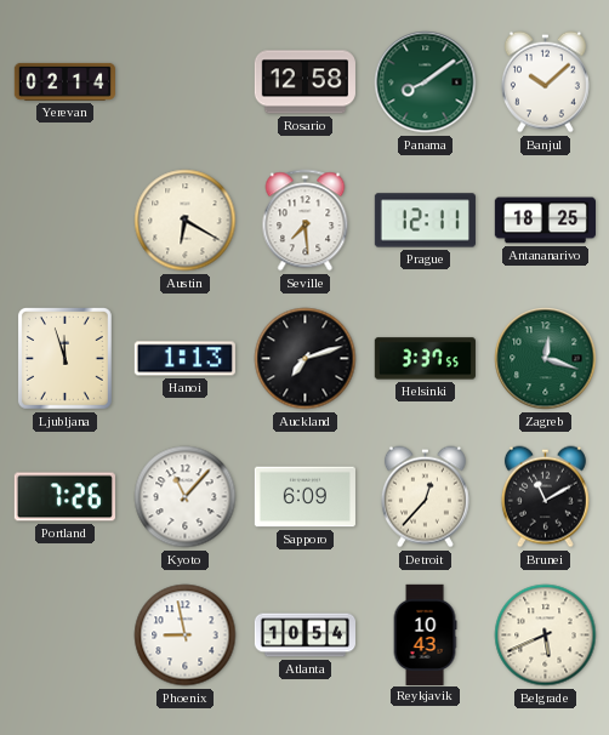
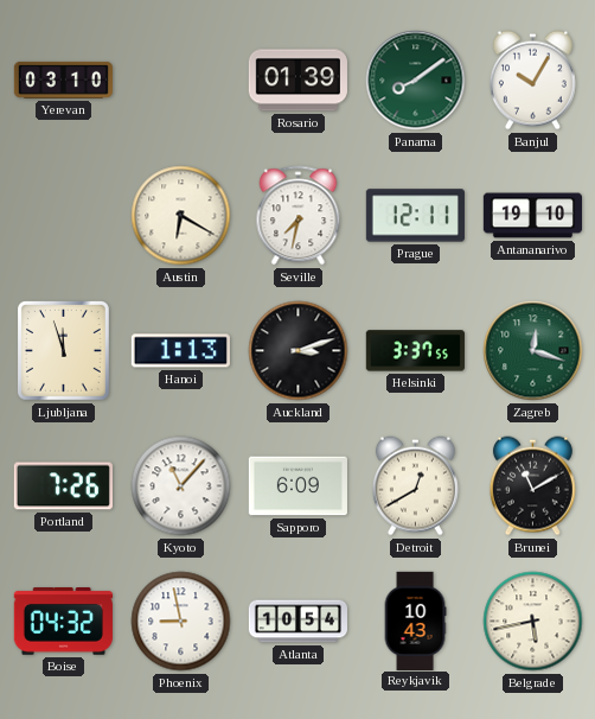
Yerevan: 02:14 -> 03:10 (63, 79)
Rosario: 12:58 -> 01:39 (297, 81)
Banjul: 10:08 -> 10:05 (532, 81)
Seville: 7:29 -> 7:32 (299, 216)
Antananarivo: 18:25 -> 19:10 (532, 216)
Auckland: 7:12 -> 3:12 (299, 351)
Detroit: 12:37 -> 12:40 (415, 486)
Boise: none -> 04:32 (63, 622)
Belgrade: 5:41 -> 5:43 (533, 622)
